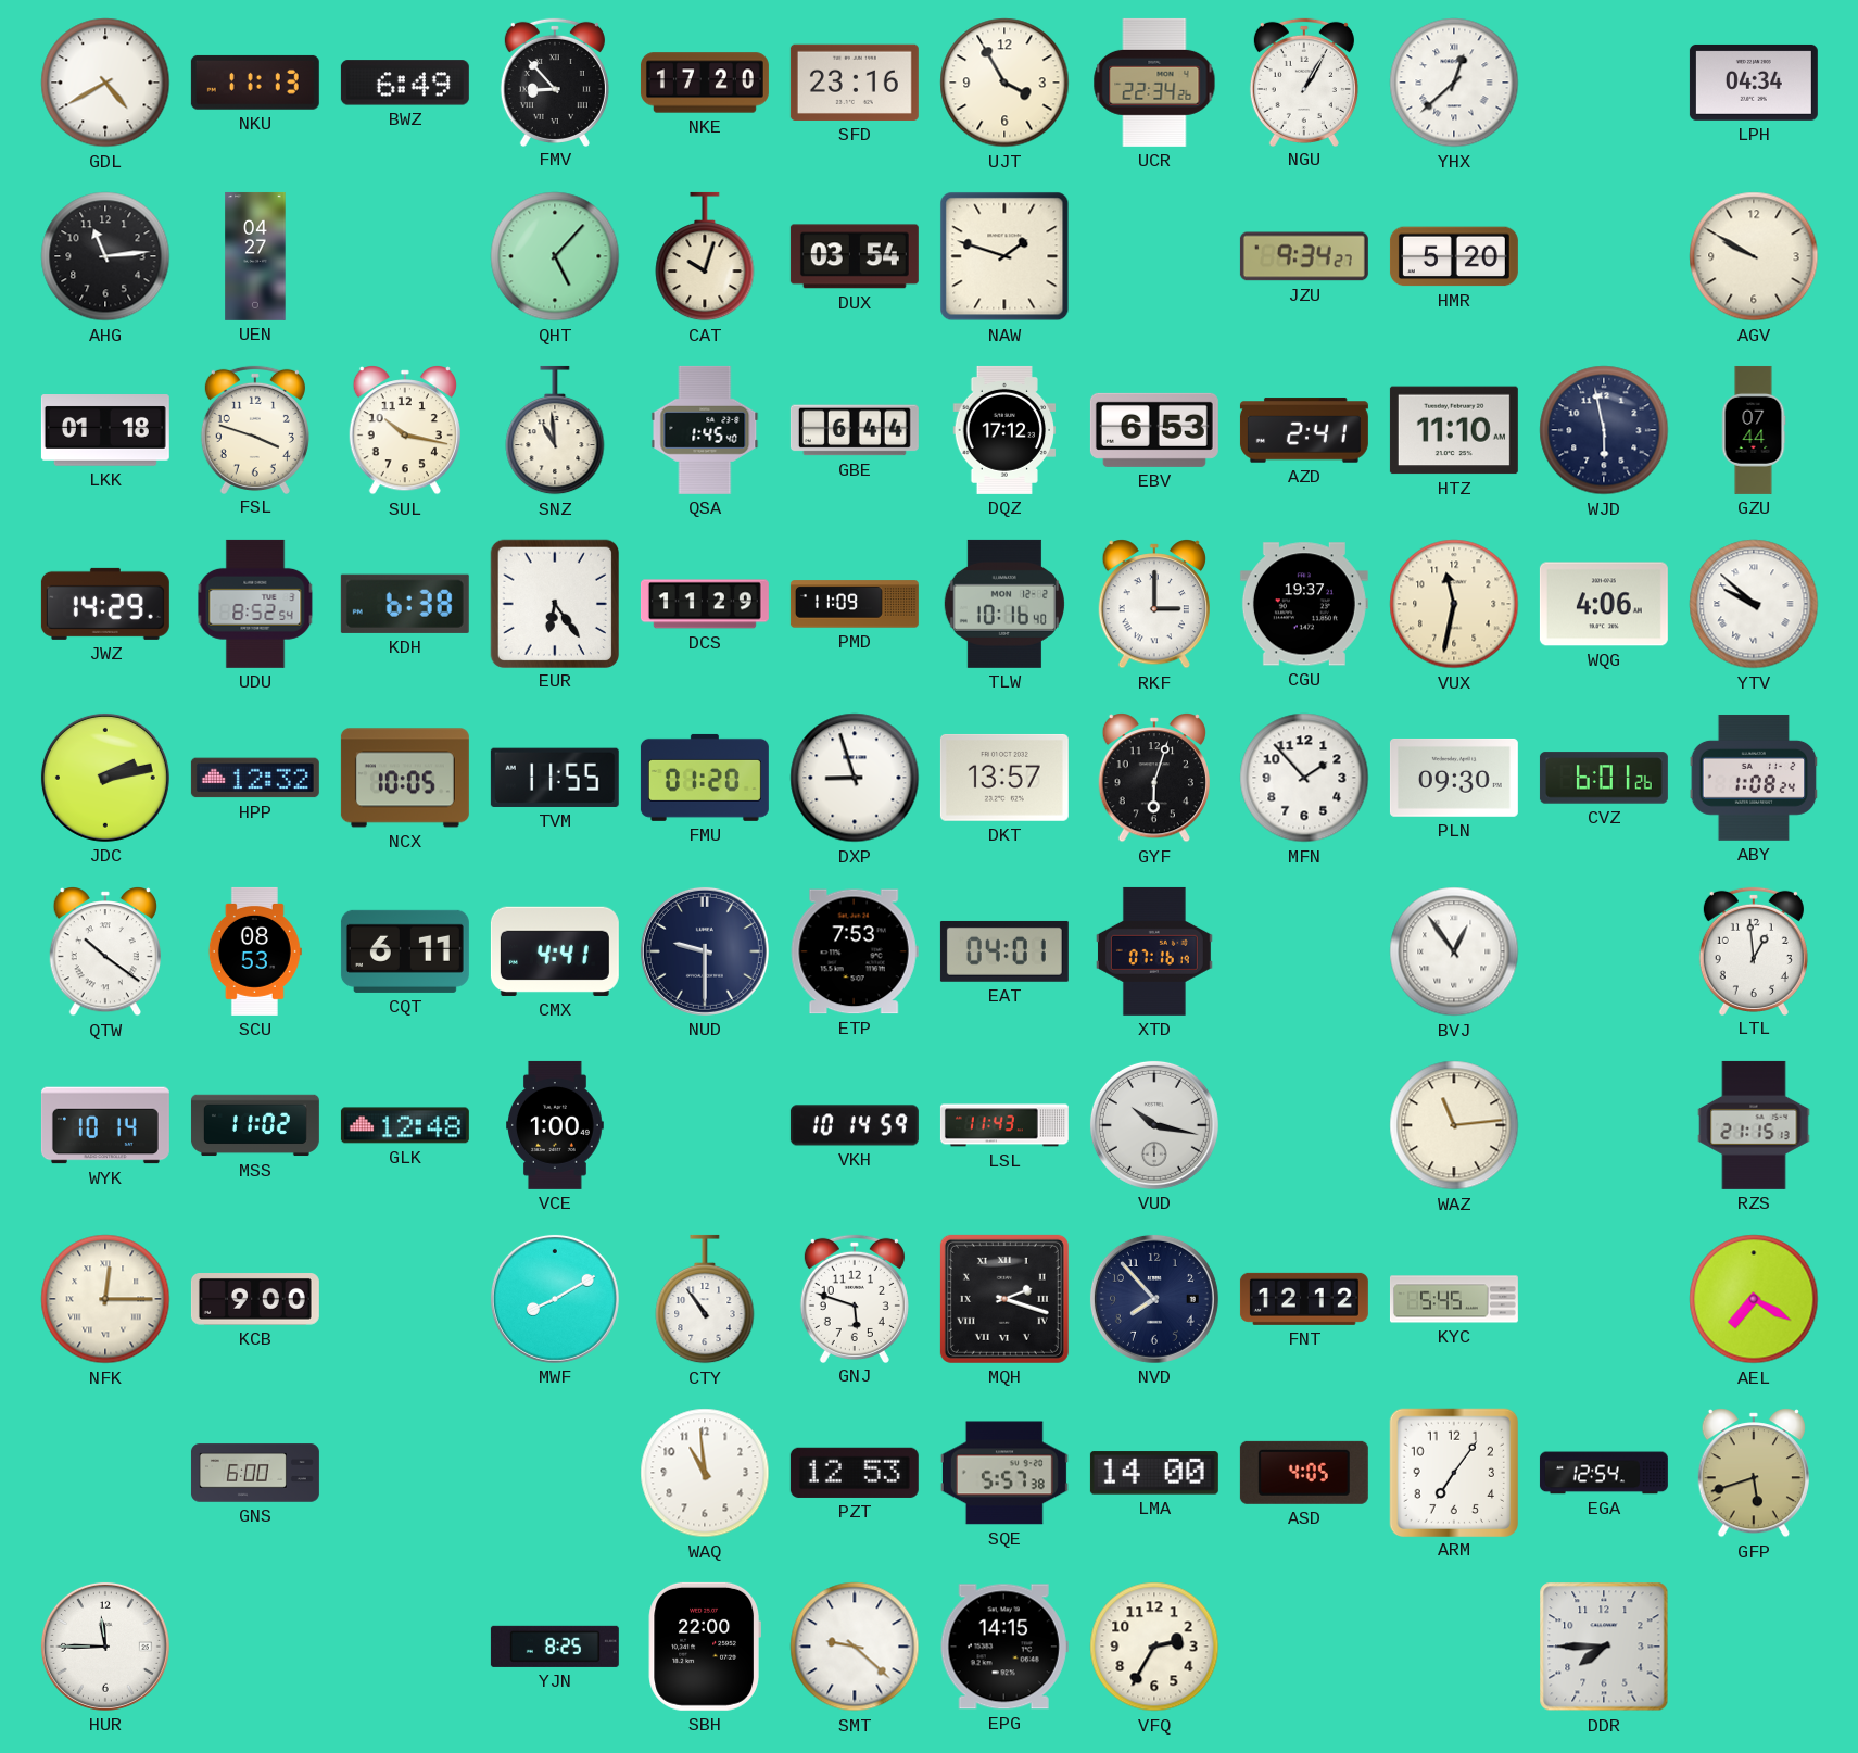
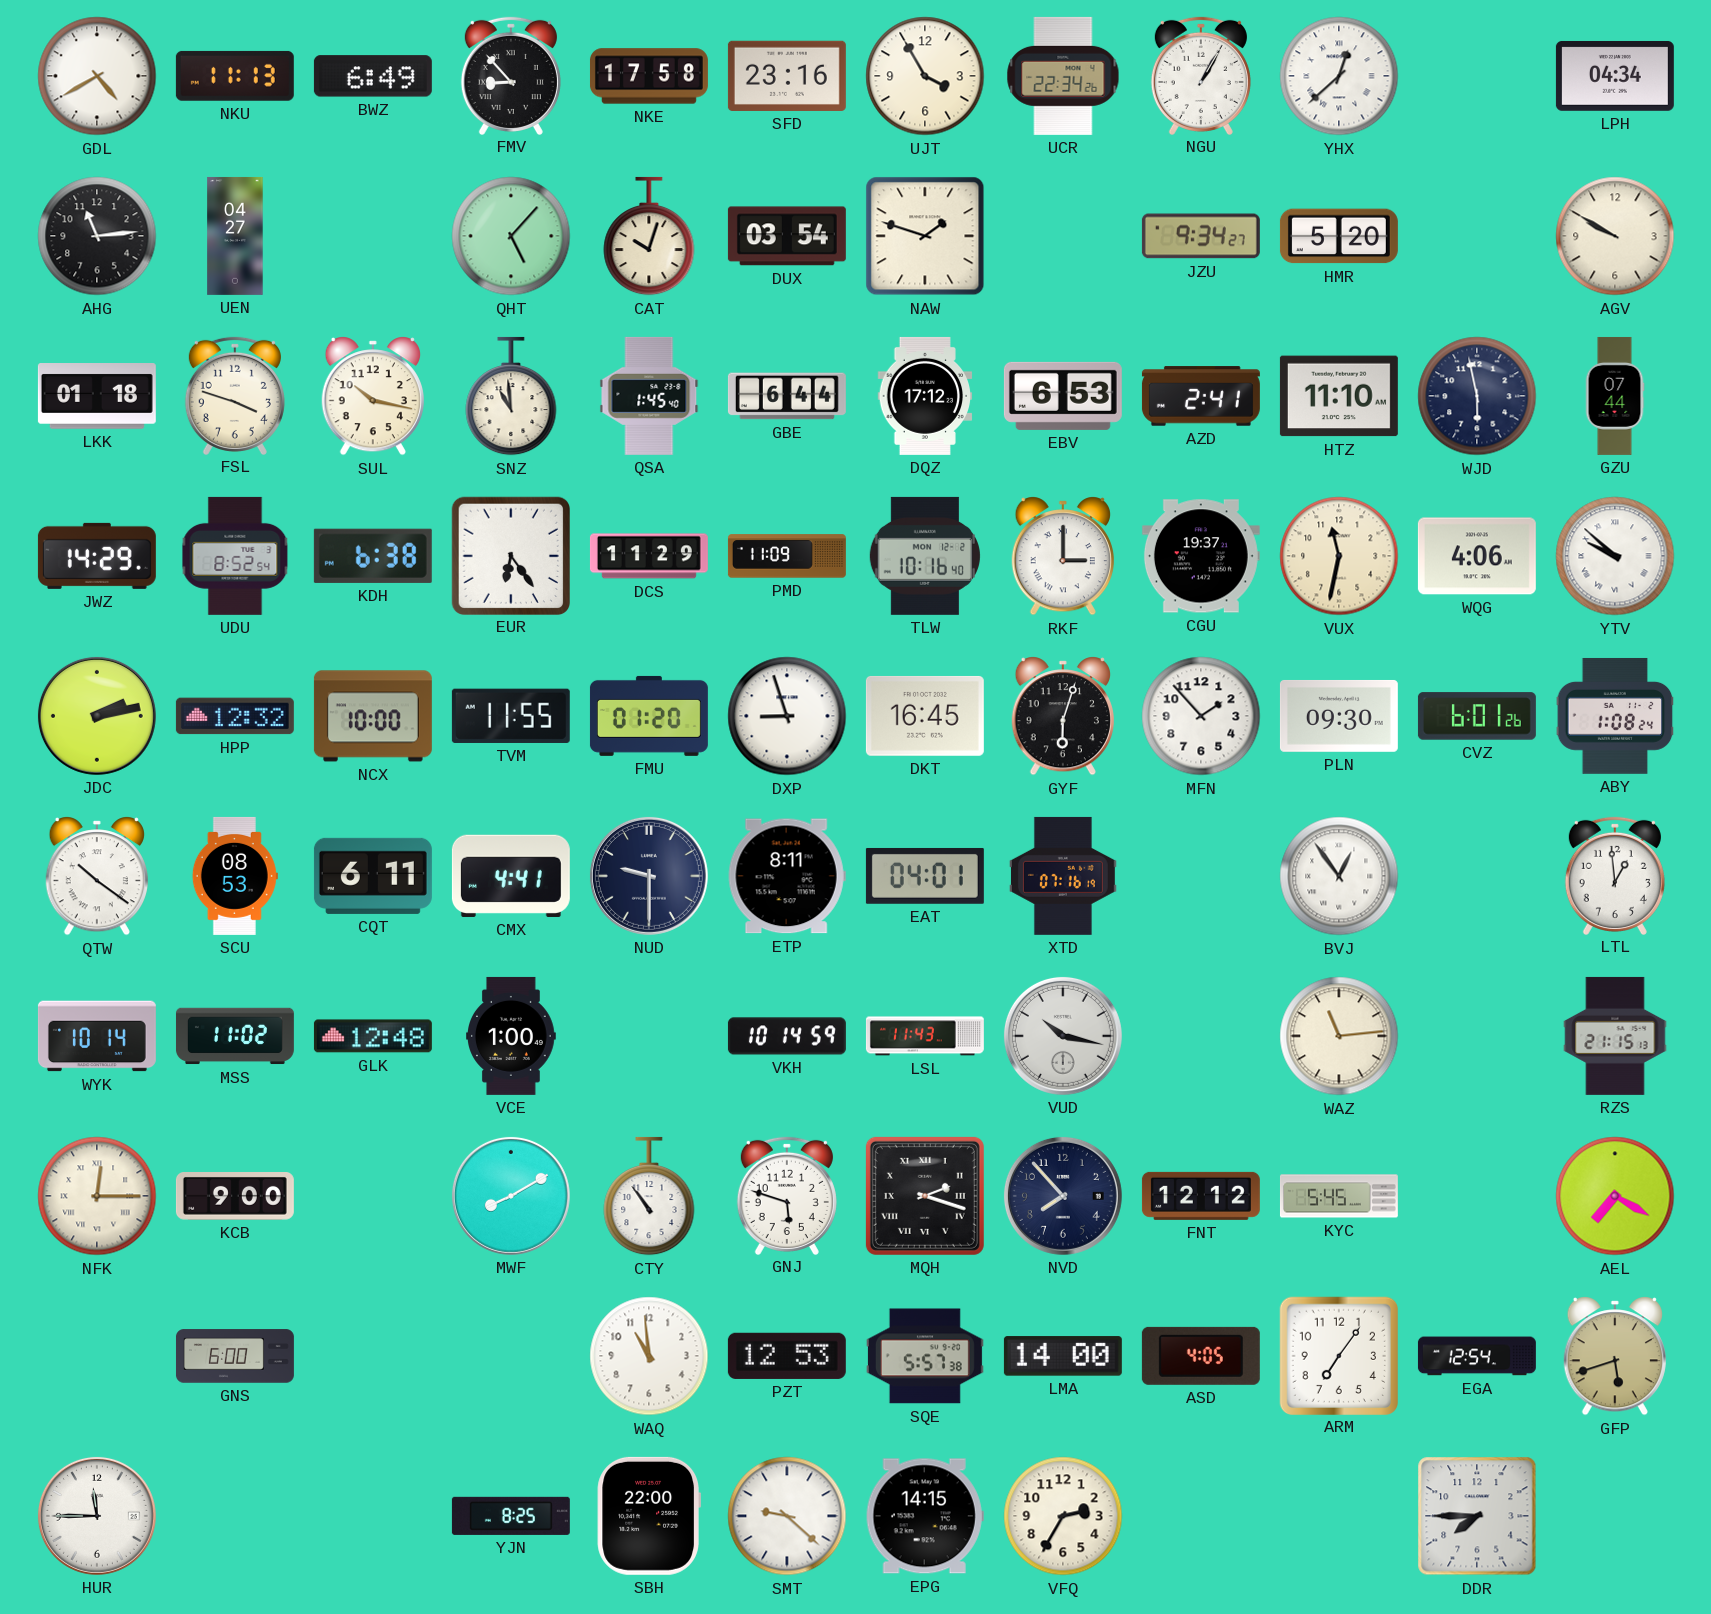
NKE: 17:20 -> 17:58 (649, 76)
NCX: 10:05 -> 10:00 (373, 716)
DKT: 13:57 -> 16:45 (925, 716)
ETP: 7:53 -> 8:11 (787, 876)
